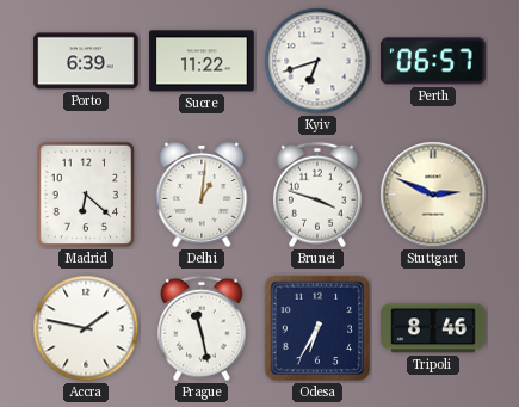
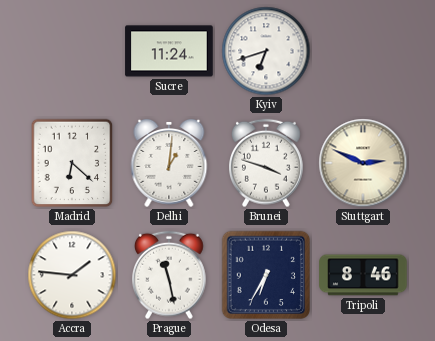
Porto: 6:39 -> none (86, 61)
Sucre: 11:22 -> 11:24 (169, 51)
Perth: 06:57 -> none (433, 61)
Accra: 1:47 -> 1:46 (72, 275)
